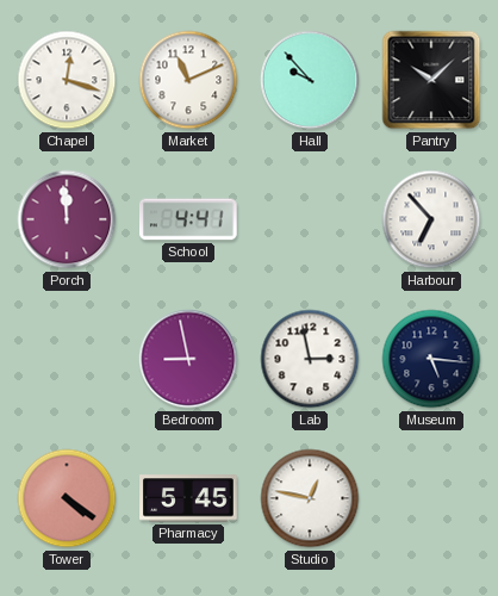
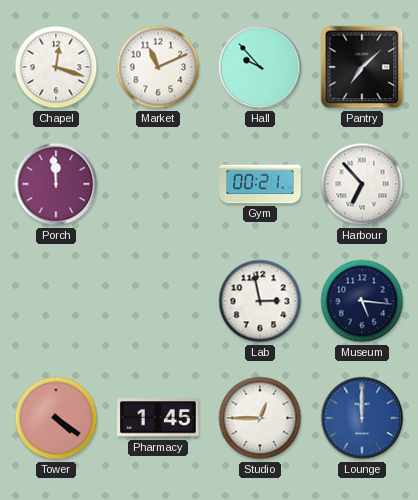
Pantry: 10:08 -> 7:08 (362, 67)
School: 4:41 -> none (188, 219)
Gym: none -> 00:21 (260, 184)
Bedroom: 8:58 -> none (188, 359)
Pharmacy: 5:45 -> 1:45 (159, 418)
Studio: 12:47 -> 12:45 (260, 418)
Lounge: none -> 12:00 (362, 418)
